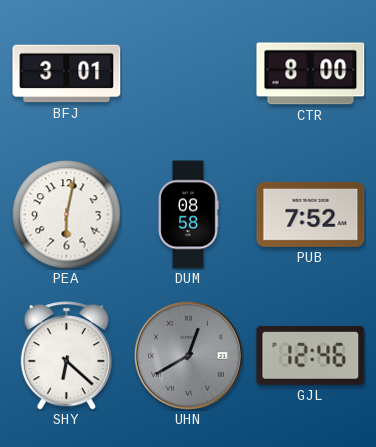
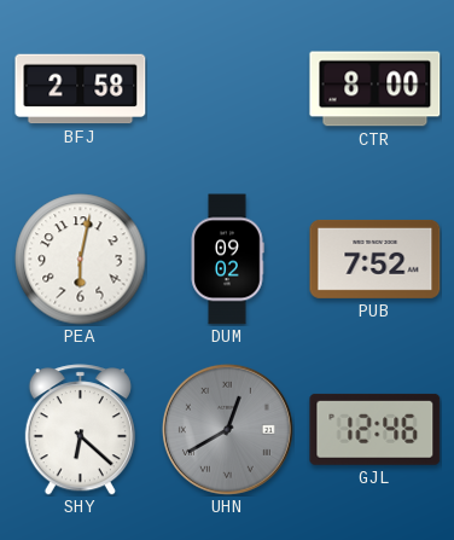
BFJ: 3:01 -> 2:58 (81, 89)
DUM: 08:58 -> 09:02 (227, 260)
